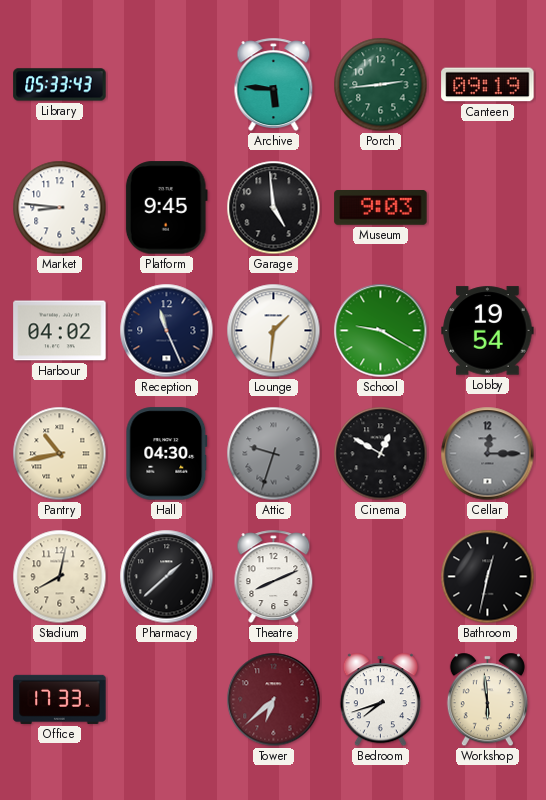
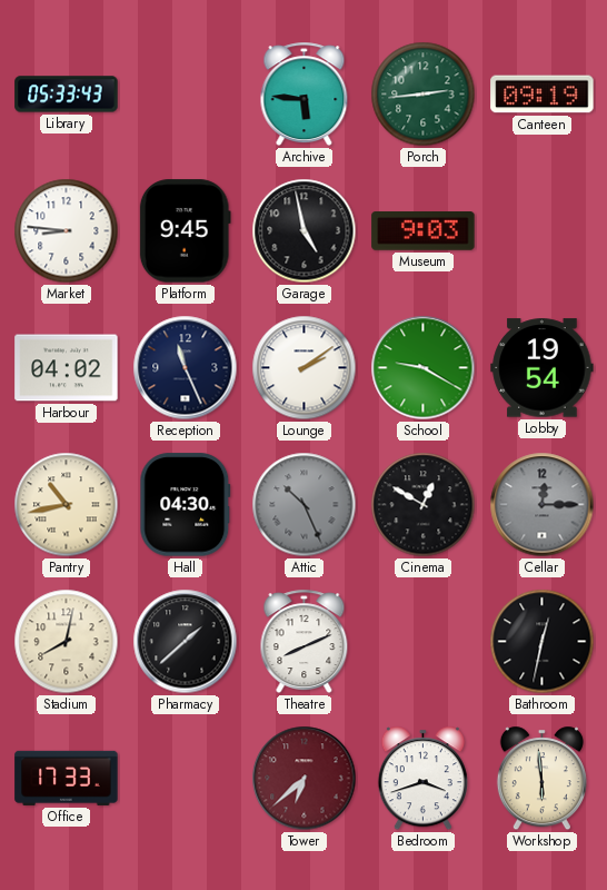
Garage: 4:59 -> 4:58 (305, 231)
Lounge: 1:31 -> 2:09 (305, 368)
Attic: 9:33 -> 10:26 (305, 505)
Bedroom: 7:42 -> 3:42 (422, 779)
